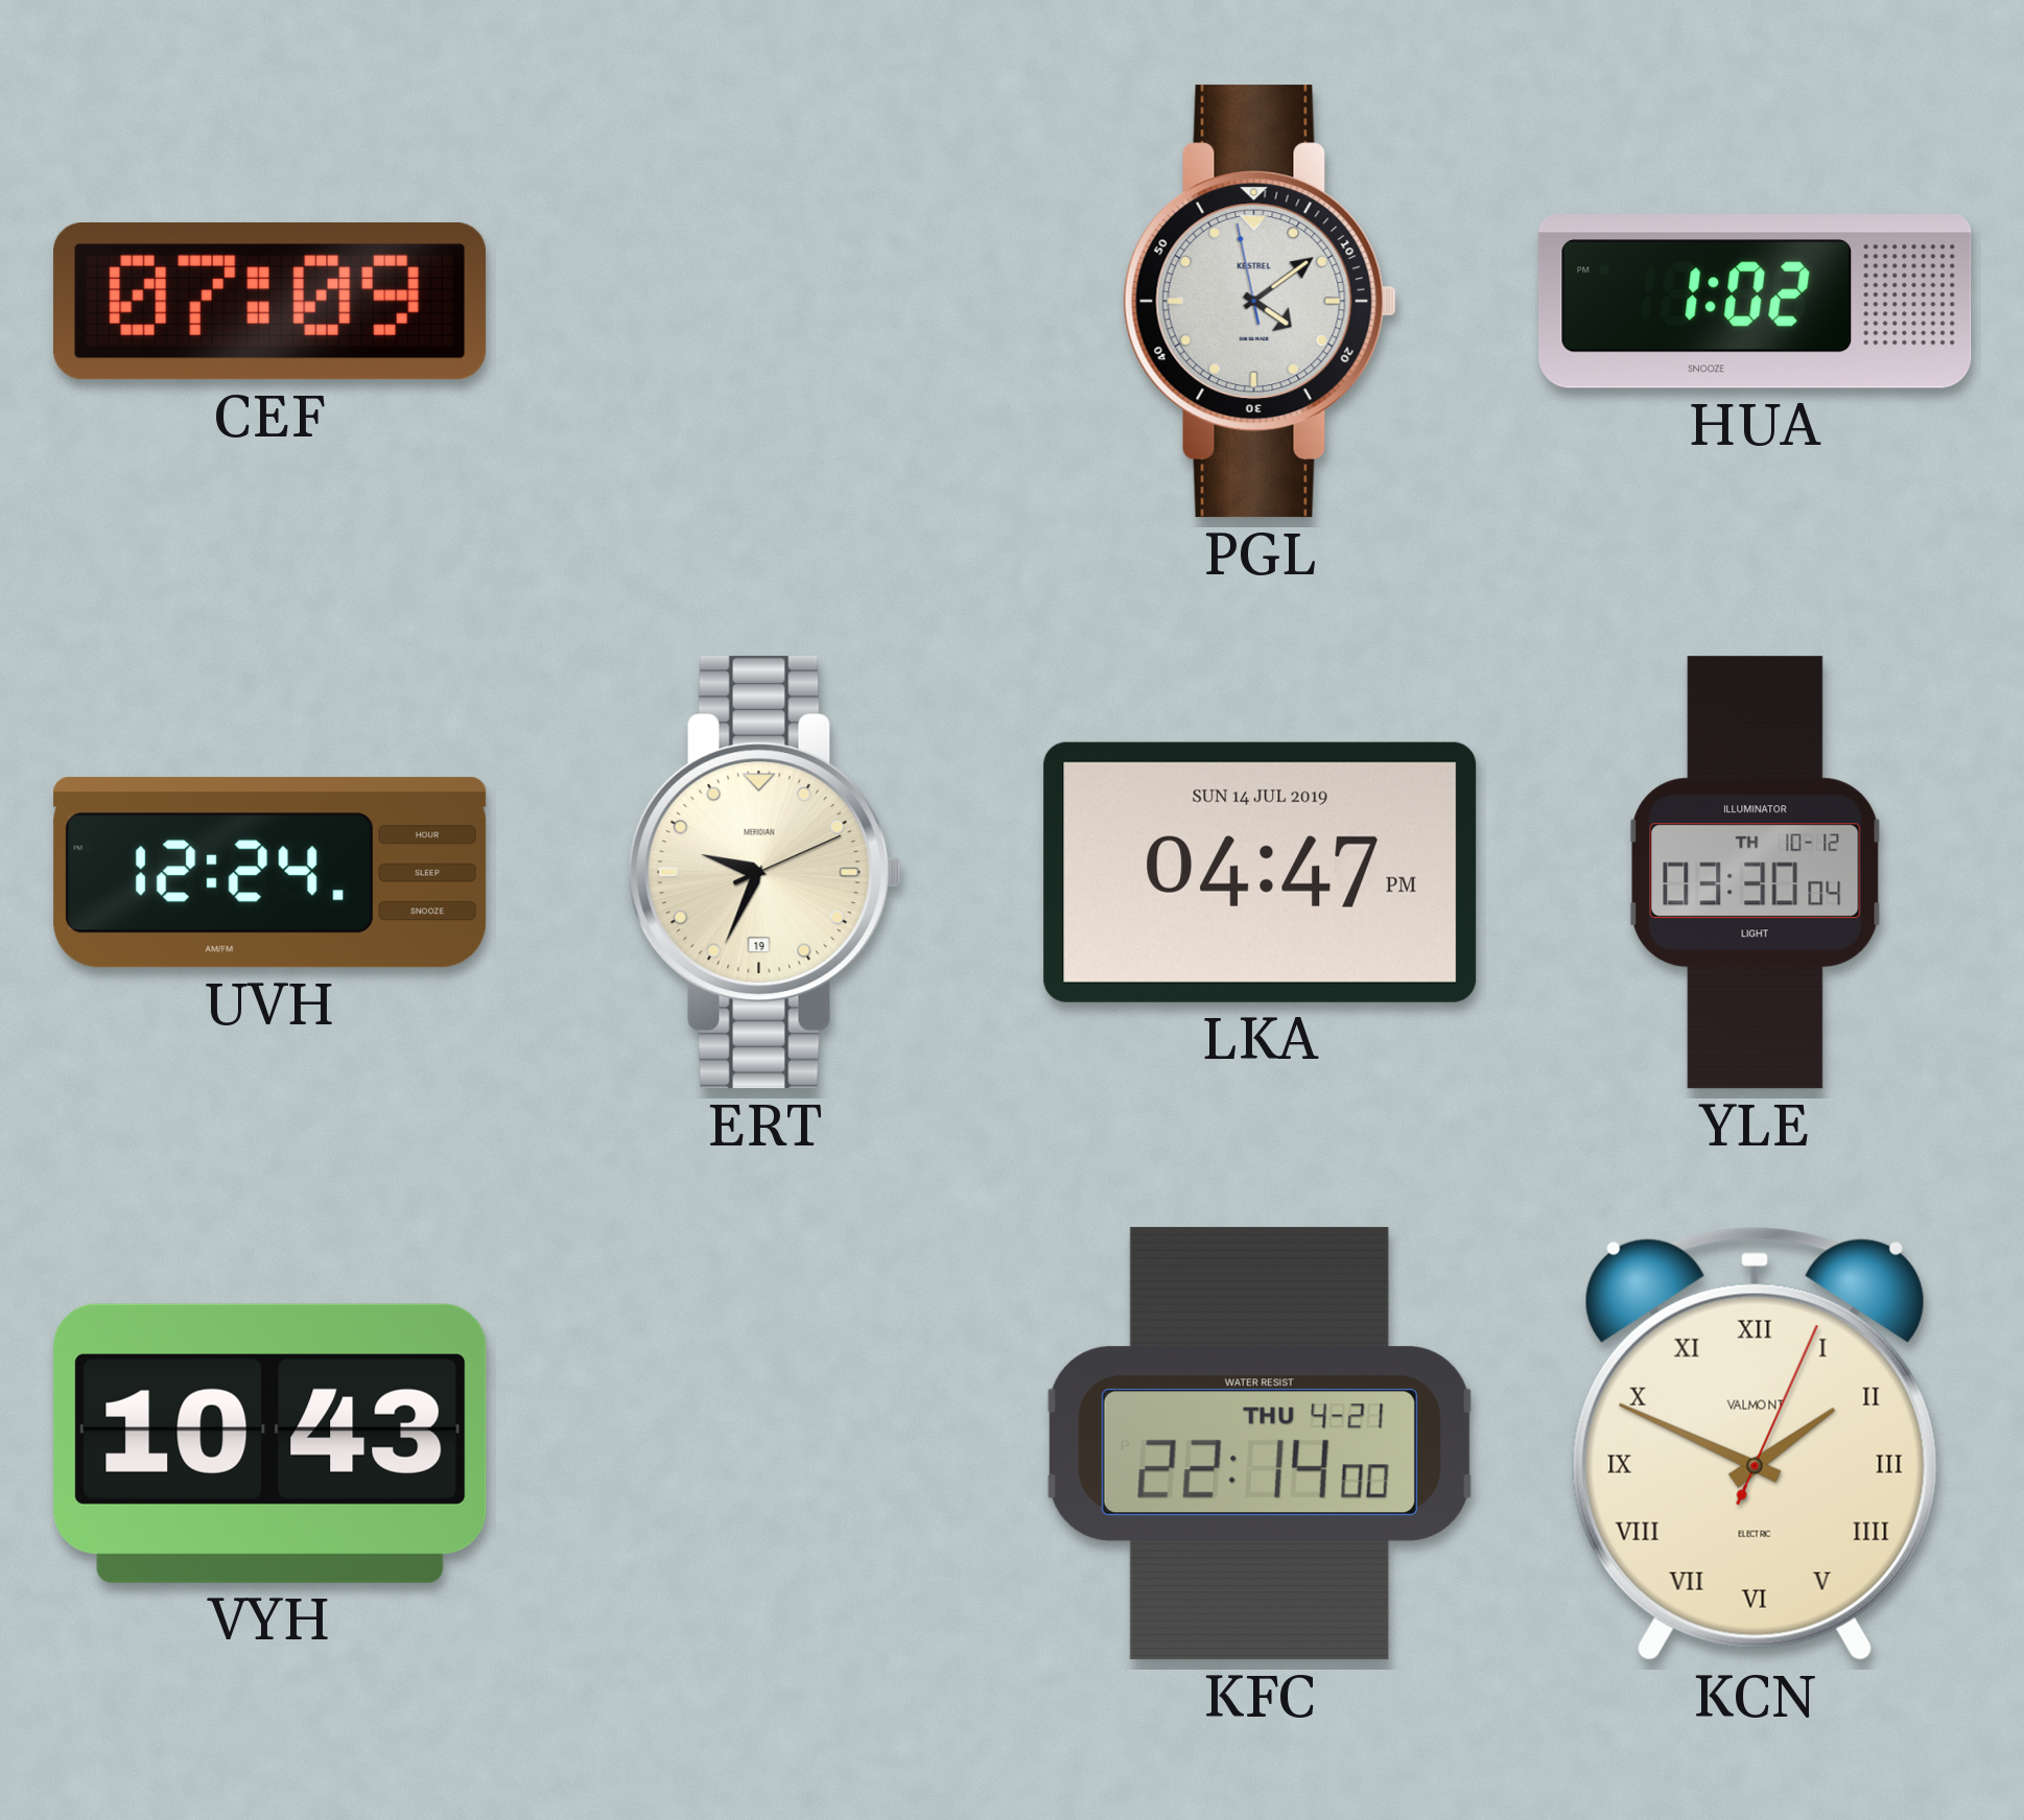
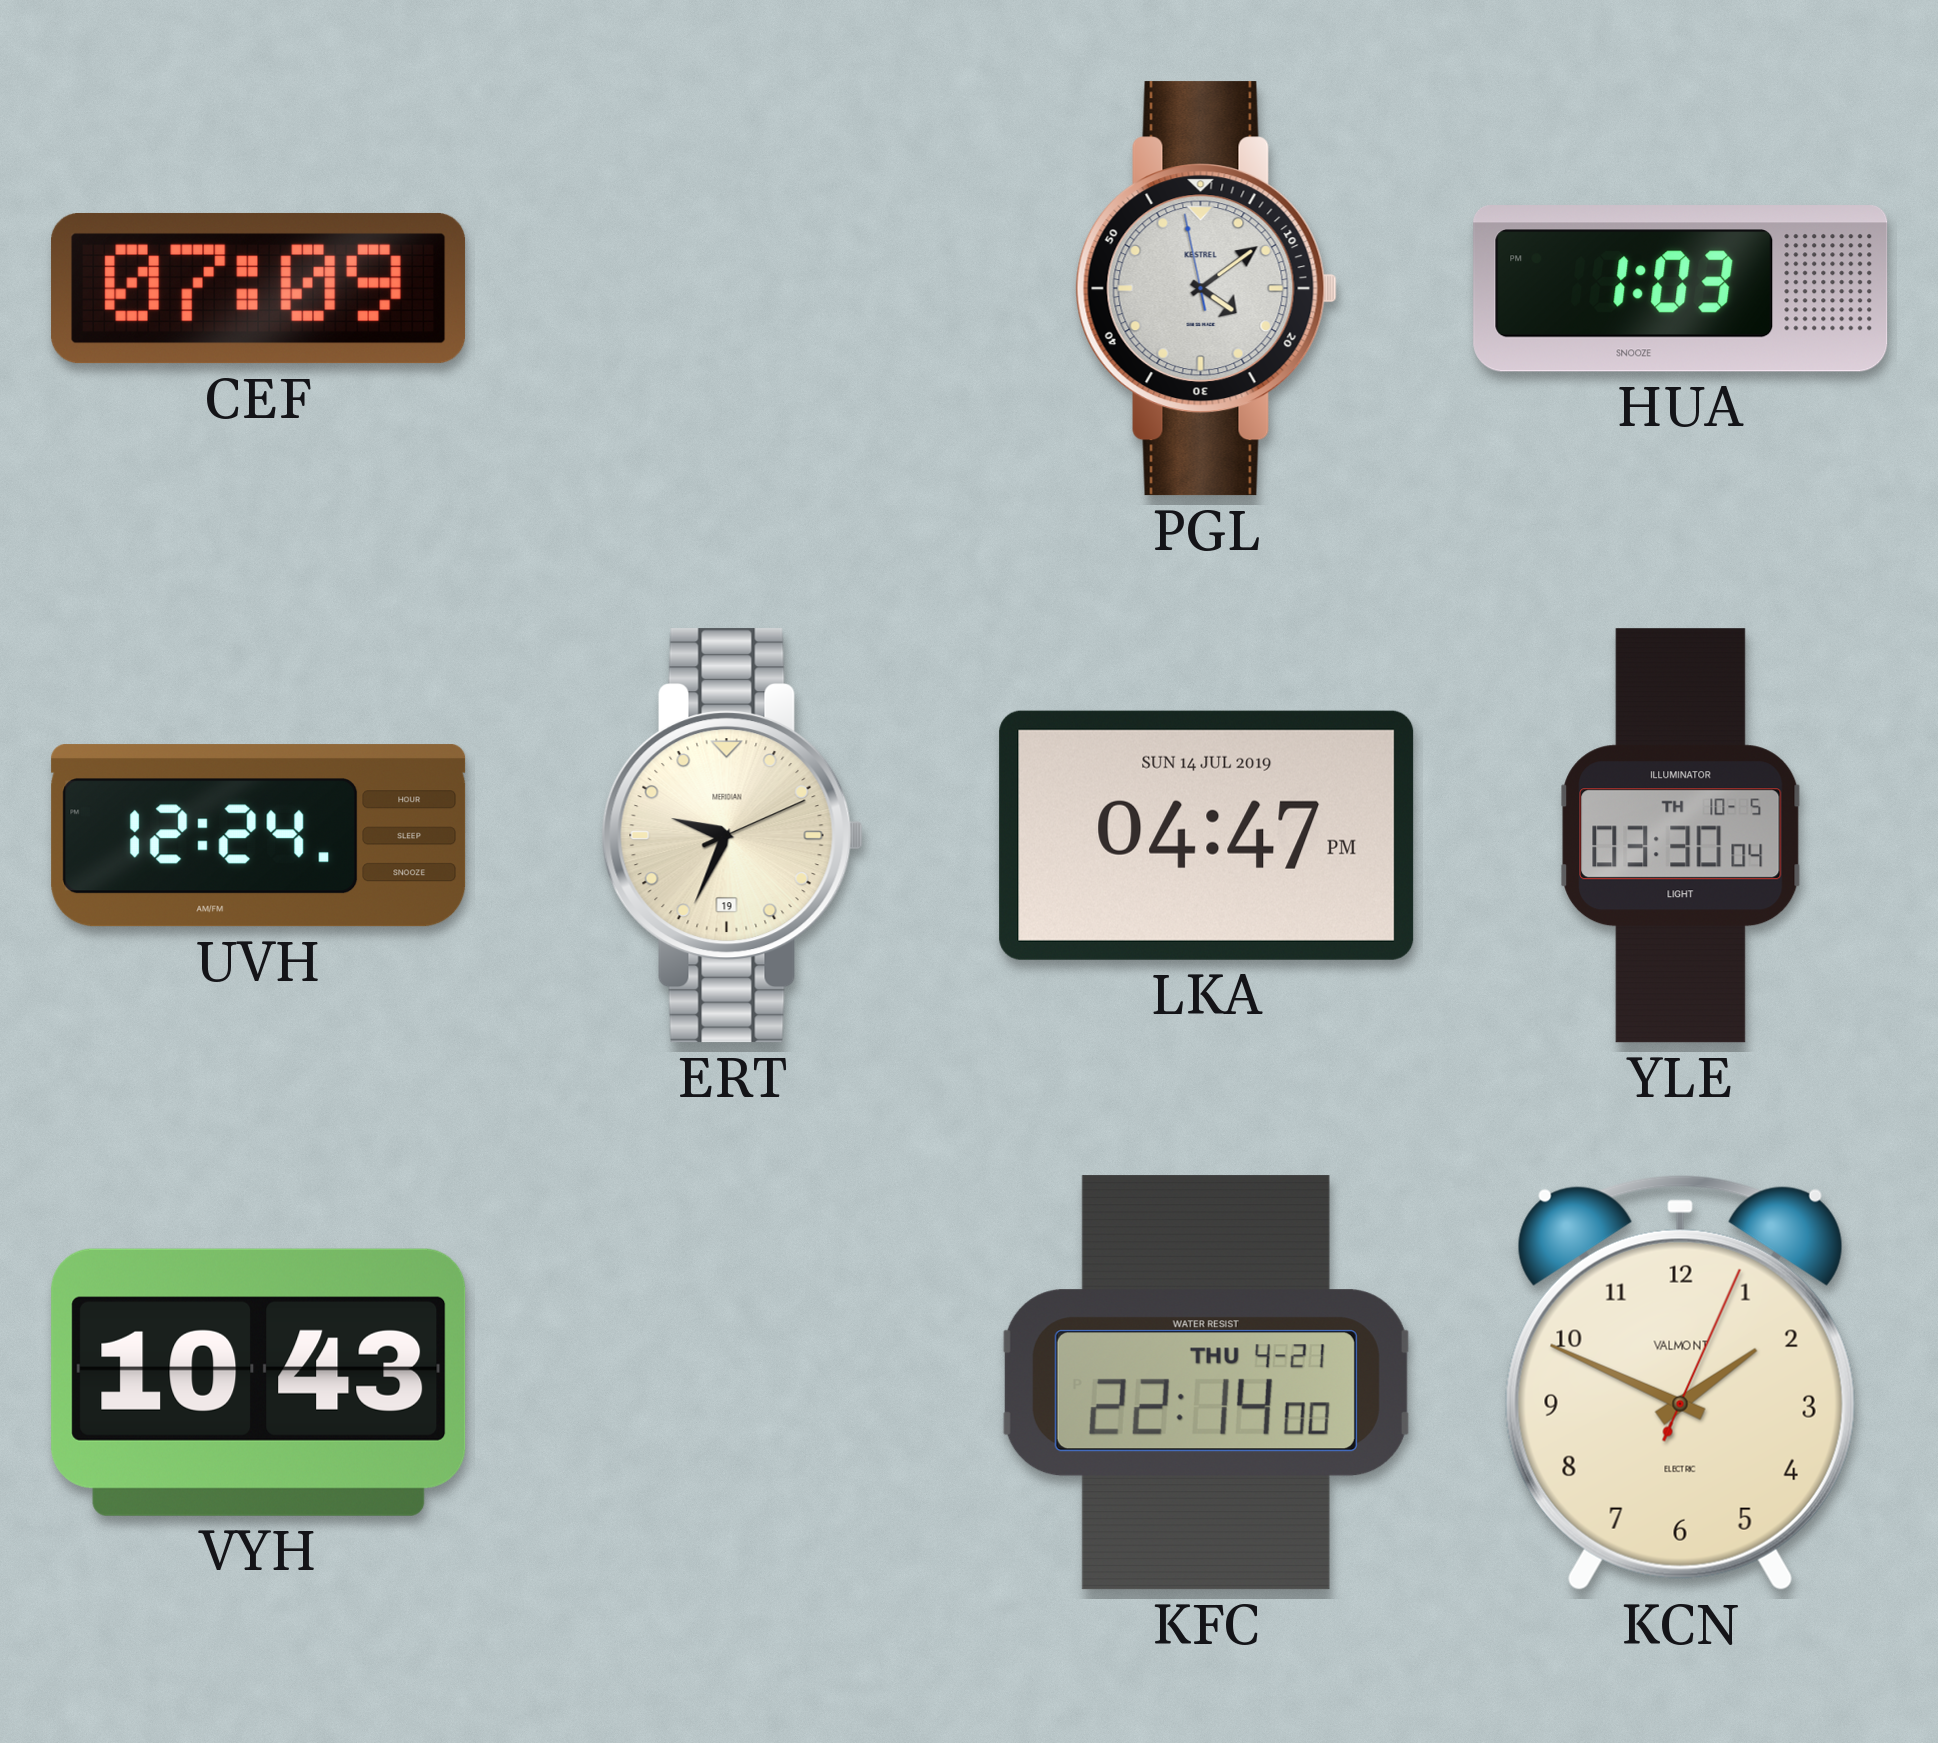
HUA: 1:02 -> 1:03 (1681, 289)
YLE date: TH 10-12 -> TH 10-5 (1681, 836)
KCN numerals: Roman -> Arabic (1680, 1382)
